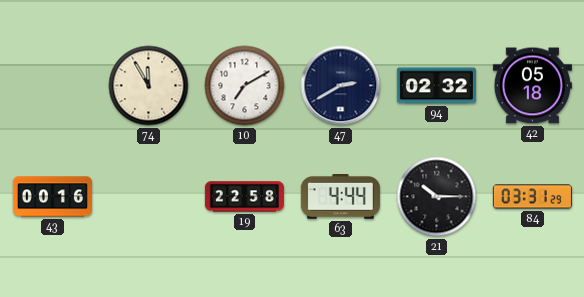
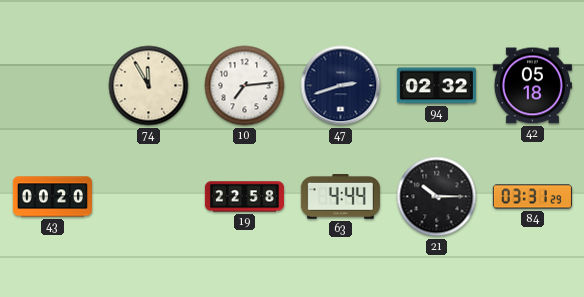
10: 7:10 -> 7:14 (245, 86)
47: 2:40 -> 2:42 (341, 86)
43: 00:16 -> 00:20 (52, 197)
